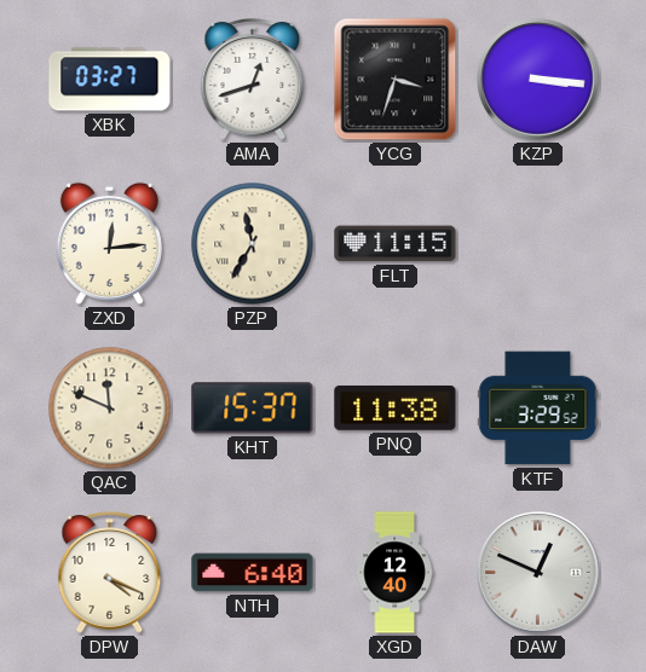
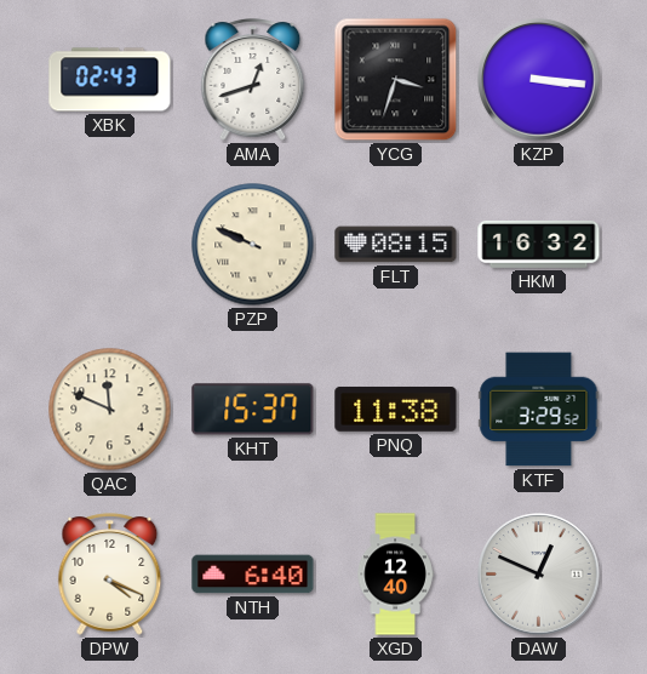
XBK: 03:27 -> 02:43 (110, 80)
ZXD: 12:14 -> none (109, 243)
PZP: 11:35 -> 9:49 (253, 245)
FLT: 11:15 -> 08:15 (396, 245)
HKM: none -> 16:32 (539, 244)
